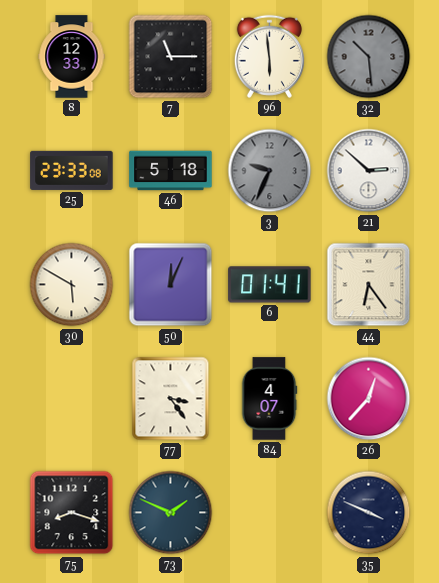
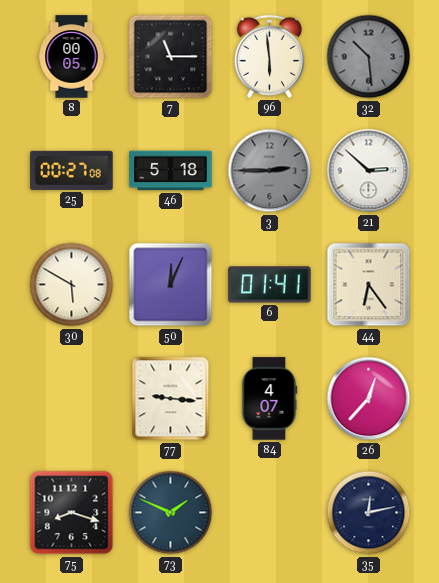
8: 12:33 -> 00:05 (72, 57)
25: 23:33 -> 00:27 (72, 170)
3: 9:34 -> 2:45 (270, 171)
77: 3:24 -> 9:16 (171, 399)
35: 3:49 -> 12:13 (369, 513)
